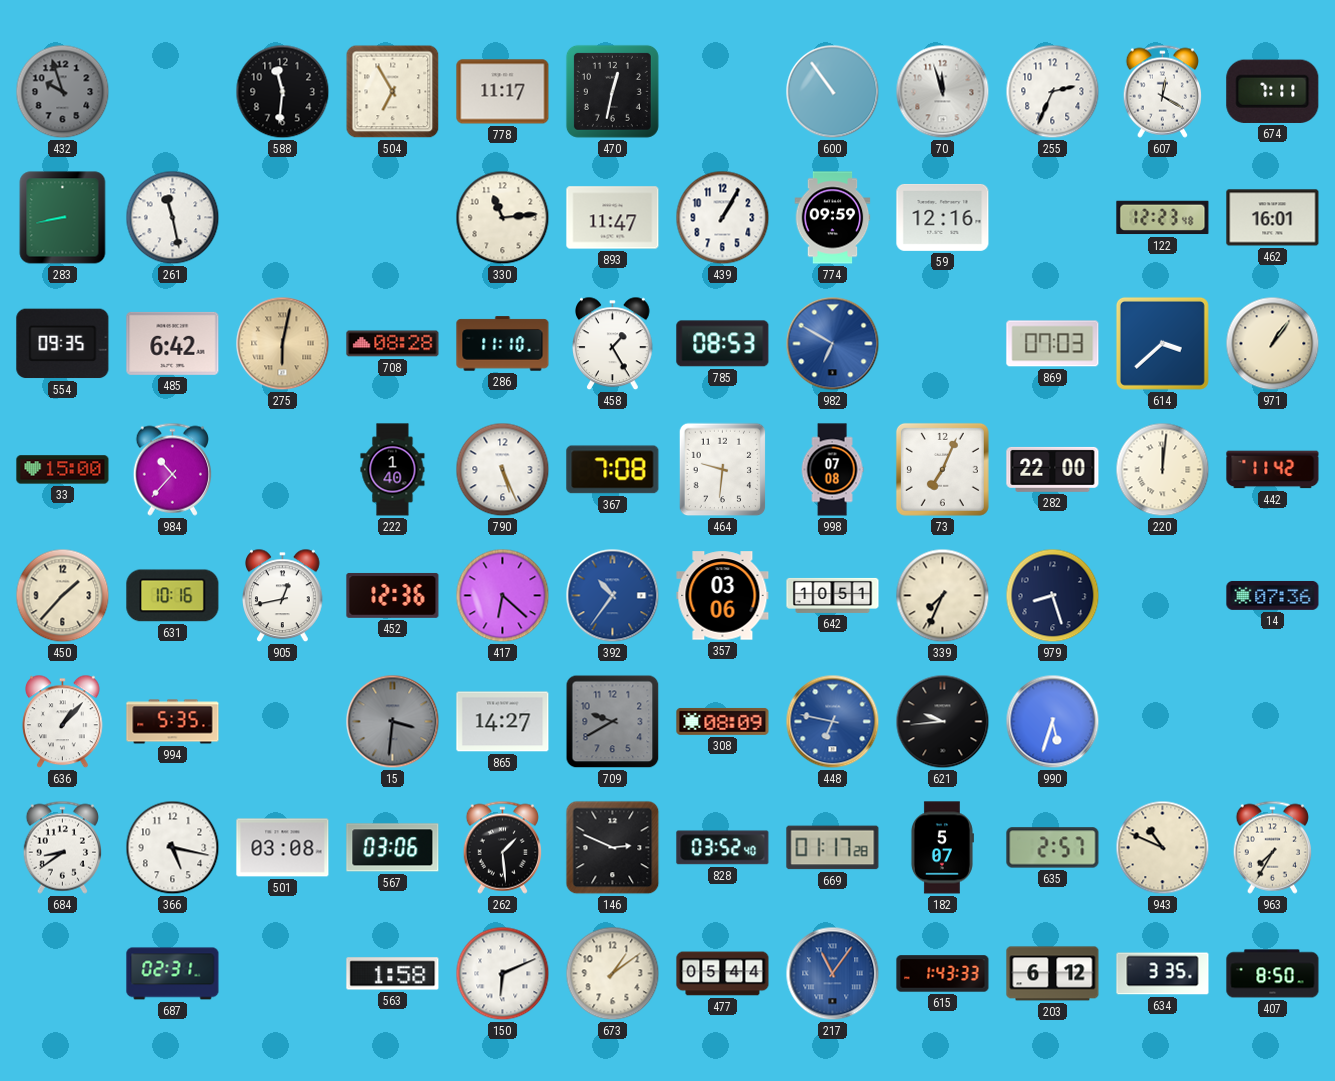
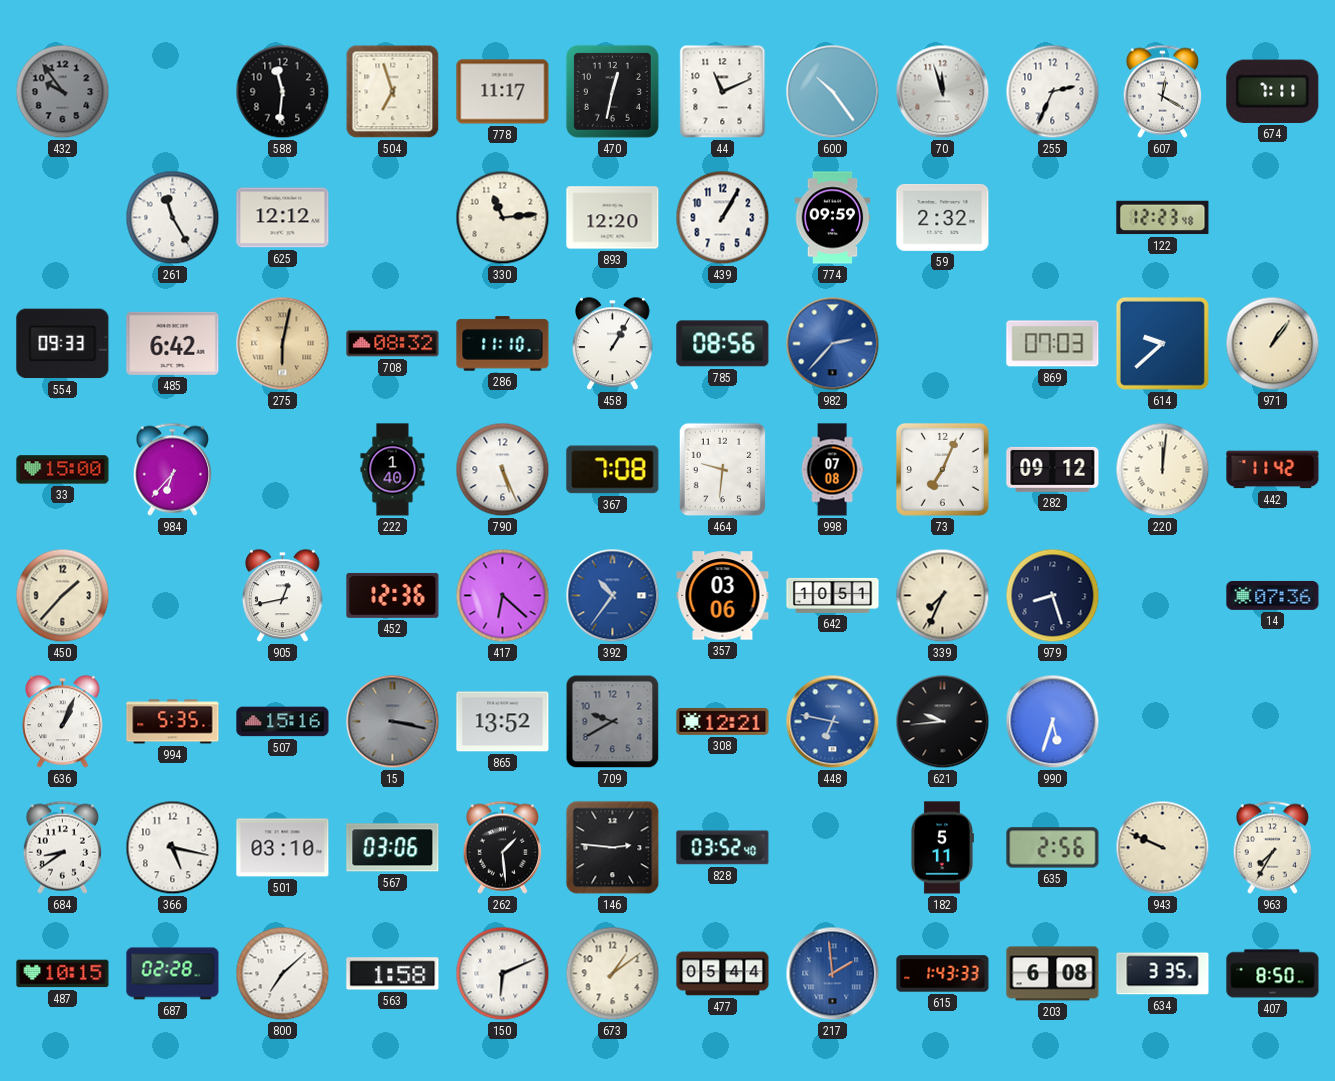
432: 9:57 -> 9:54 (63, 92)
504: 6:55 -> 6:57 (393, 92)
44: none -> 11:11 (723, 92)
600: 10:54 -> 10:24 (833, 92)
283: 8:43 -> none (63, 218)
261: 11:28 -> 11:25 (173, 218)
625: none -> 12:12 (283, 218)
893: 11:47 -> 12:20 (613, 218)
59: 12:16 -> 2:32 (943, 217)
462: 16:01 -> none (1273, 218)
554: 09:35 -> 09:33 (63, 344)
708: 08:28 -> 08:32 (393, 344)
458: 1:25 -> 1:05 (613, 344)
785: 08:53 -> 08:56 (723, 344)
982: 6:50 -> 2:37 (833, 344)
614: 3:38 -> 9:38 (1162, 343)
984: 10:37 -> 6:37 (172, 469)
282: 22:00 -> 09:12 (1053, 469)
631: 10:16 -> none (173, 596)
636: 1:07 -> 1:04 (63, 722)
507: none -> 15:16 (283, 722)
15: 3:31 -> 3:17 (393, 722)
865: 14:27 -> 13:52 (503, 722)
308: 08:09 -> 12:21 (723, 721)
501: 03:08 -> 03:10 (283, 848)
146: 2:49 -> 2:46 (613, 848)
669: 01:17 -> none (833, 848)
182: 5:07 -> 5:11 (942, 848)
635: 2:57 -> 2:56 (1053, 848)
943: 10:49 -> 9:49 (1163, 848)
487: none -> 10:15 (63, 974)
687: 02:31 -> 02:28 (173, 974)
800: none -> 7:08 (283, 974)
217: 11:06 -> 1:59 (833, 974)
203: 6:12 -> 6:08 (1053, 974)
